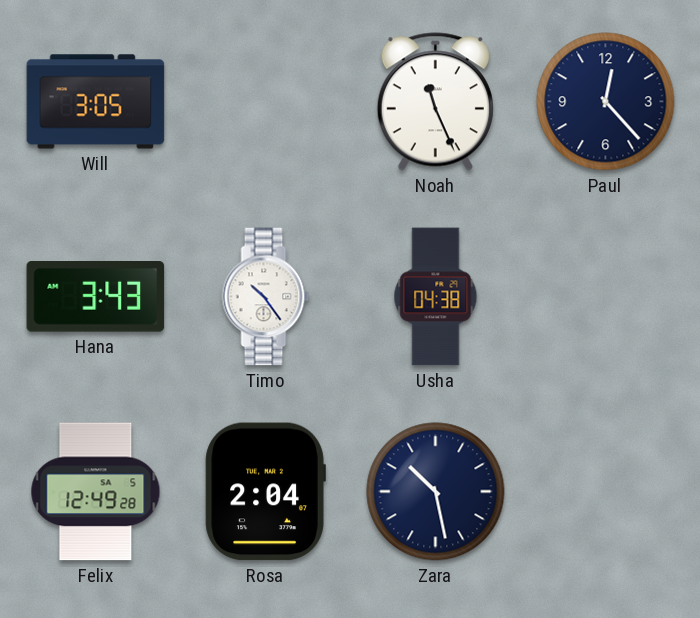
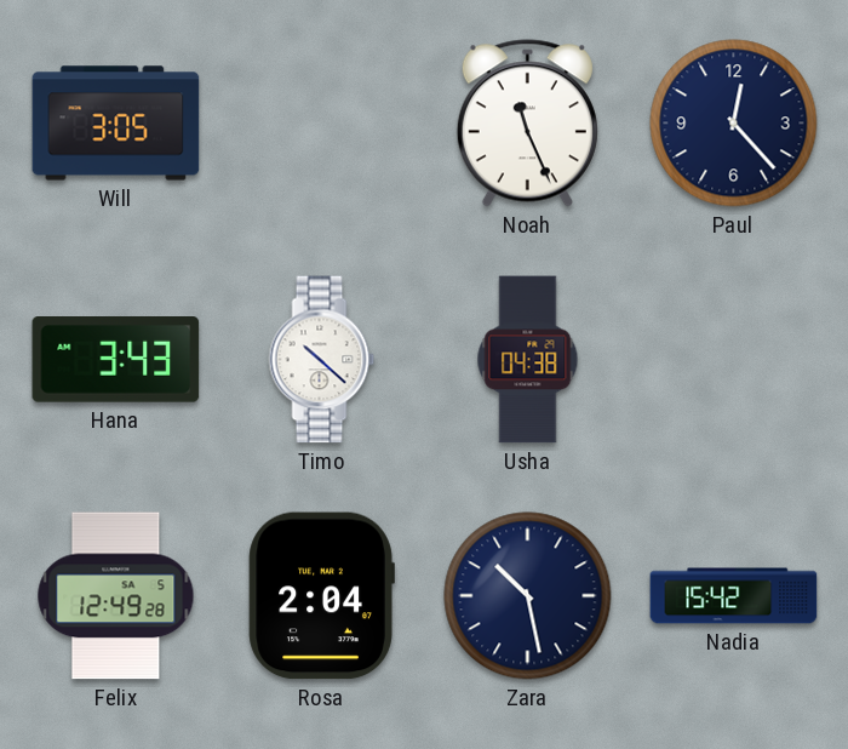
Timo: 10:24 -> 10:22 (322, 360)
Nadia: none -> 15:42 (734, 596)
